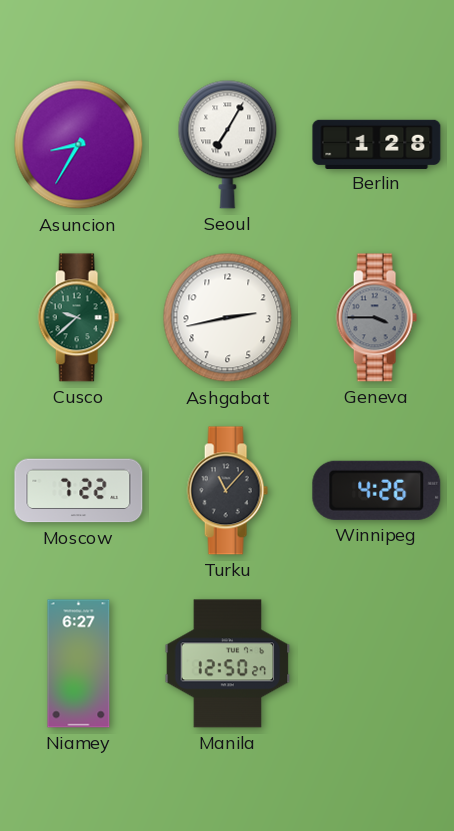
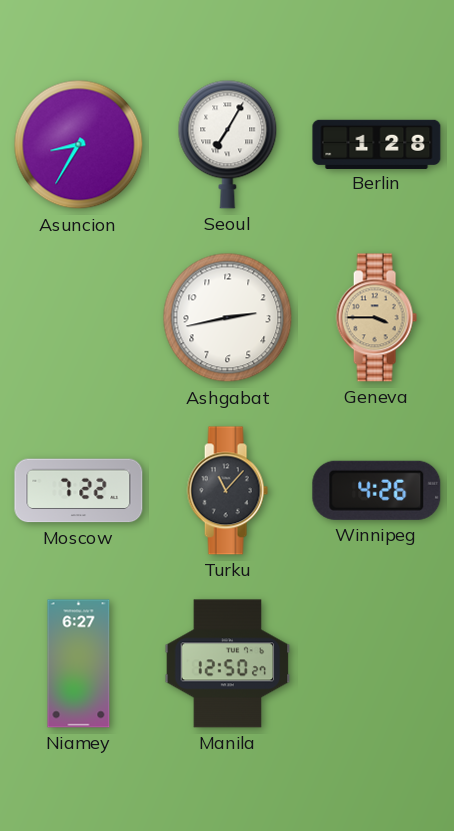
Cusco: 9:38 -> none (78, 318)
Geneva dial: grey -> champagne (376, 318)
